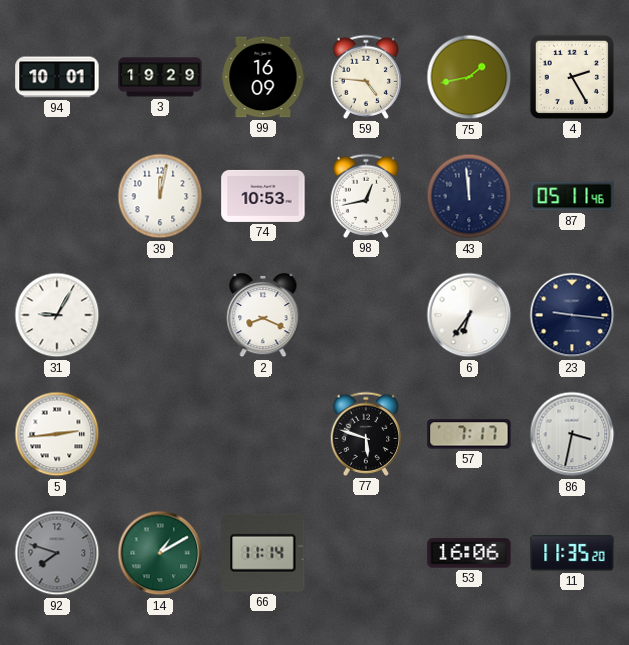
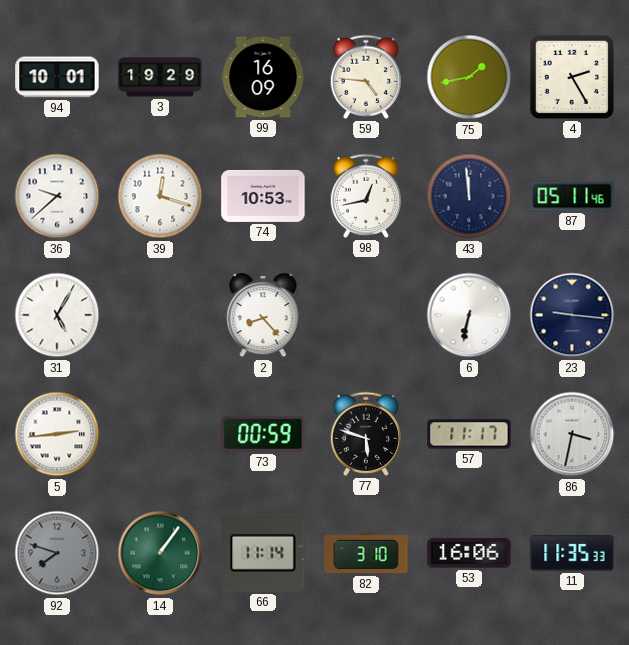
36: none -> 9:38 (57, 196)
39: 12:02 -> 12:18 (160, 196)
31: 9:05 -> 5:05 (57, 315)
2: 8:19 -> 8:23 (263, 315)
6: 6:36 -> 6:32 (469, 315)
73: none -> 00:59 (263, 434)
57: 7:17 -> 11:17 (469, 434)
14: 1:10 -> 1:06 (160, 553)
82: none -> 3:10 (366, 553)
11: 11:35:20 -> 11:35:33 (572, 553)
